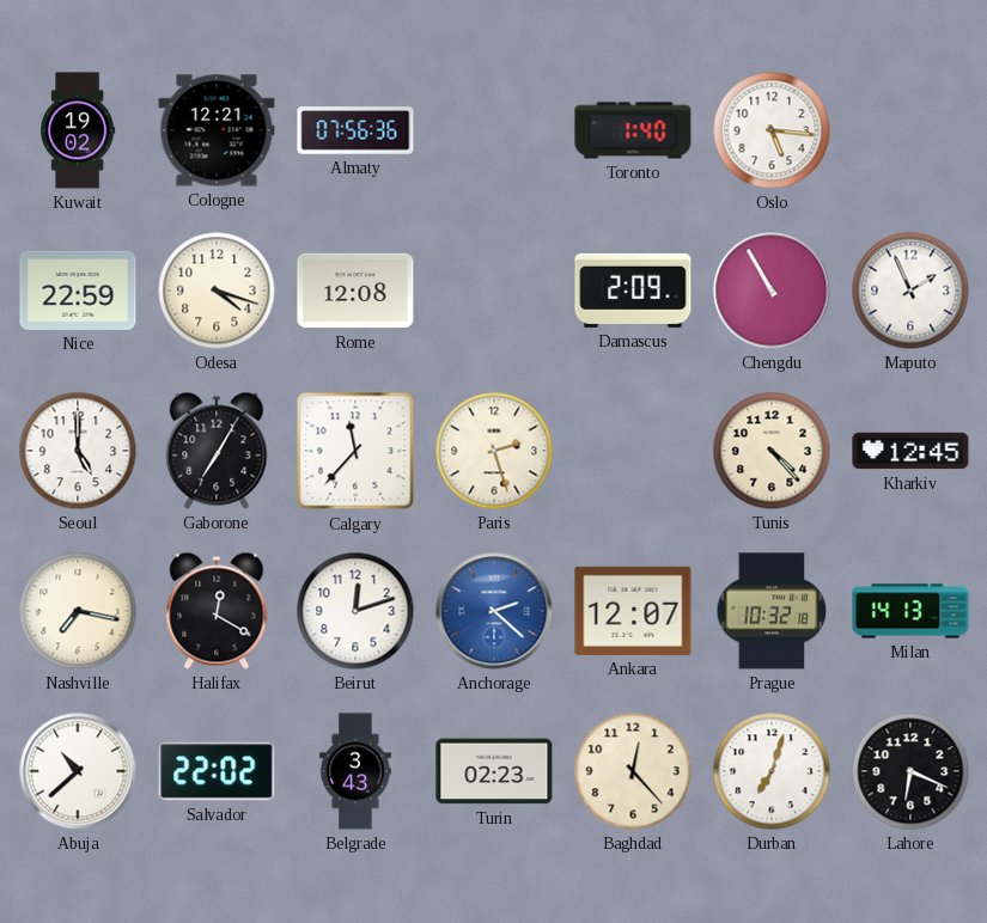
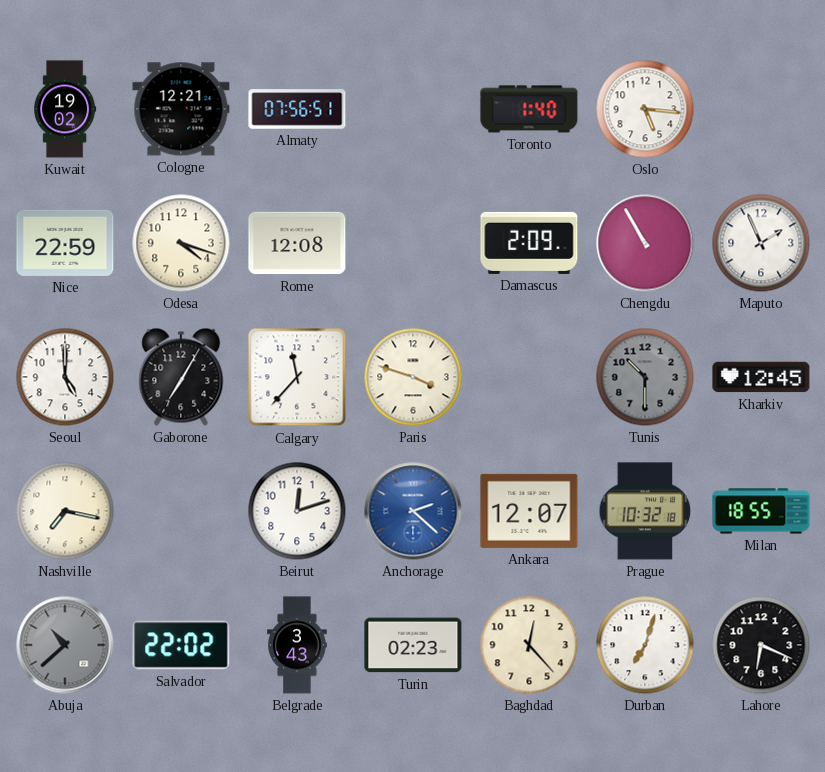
Almaty: 07:56:36 -> 07:56:51 (297, 109)
Paris: 2:27 -> 3:48 (413, 377)
Tunis: 4:23 -> 10:30 (645, 377)
Tunis dial: cream -> grey (645, 377)
Halifax: 12:20 -> none (217, 611)
Milan: 14:13 -> 18:55 (761, 511)
Abuja dial: white -> grey (65, 645)
